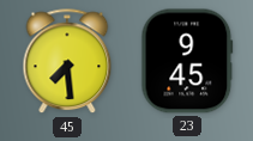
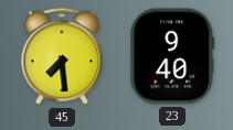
23: 9:45 -> 9:40 (172, 56)
